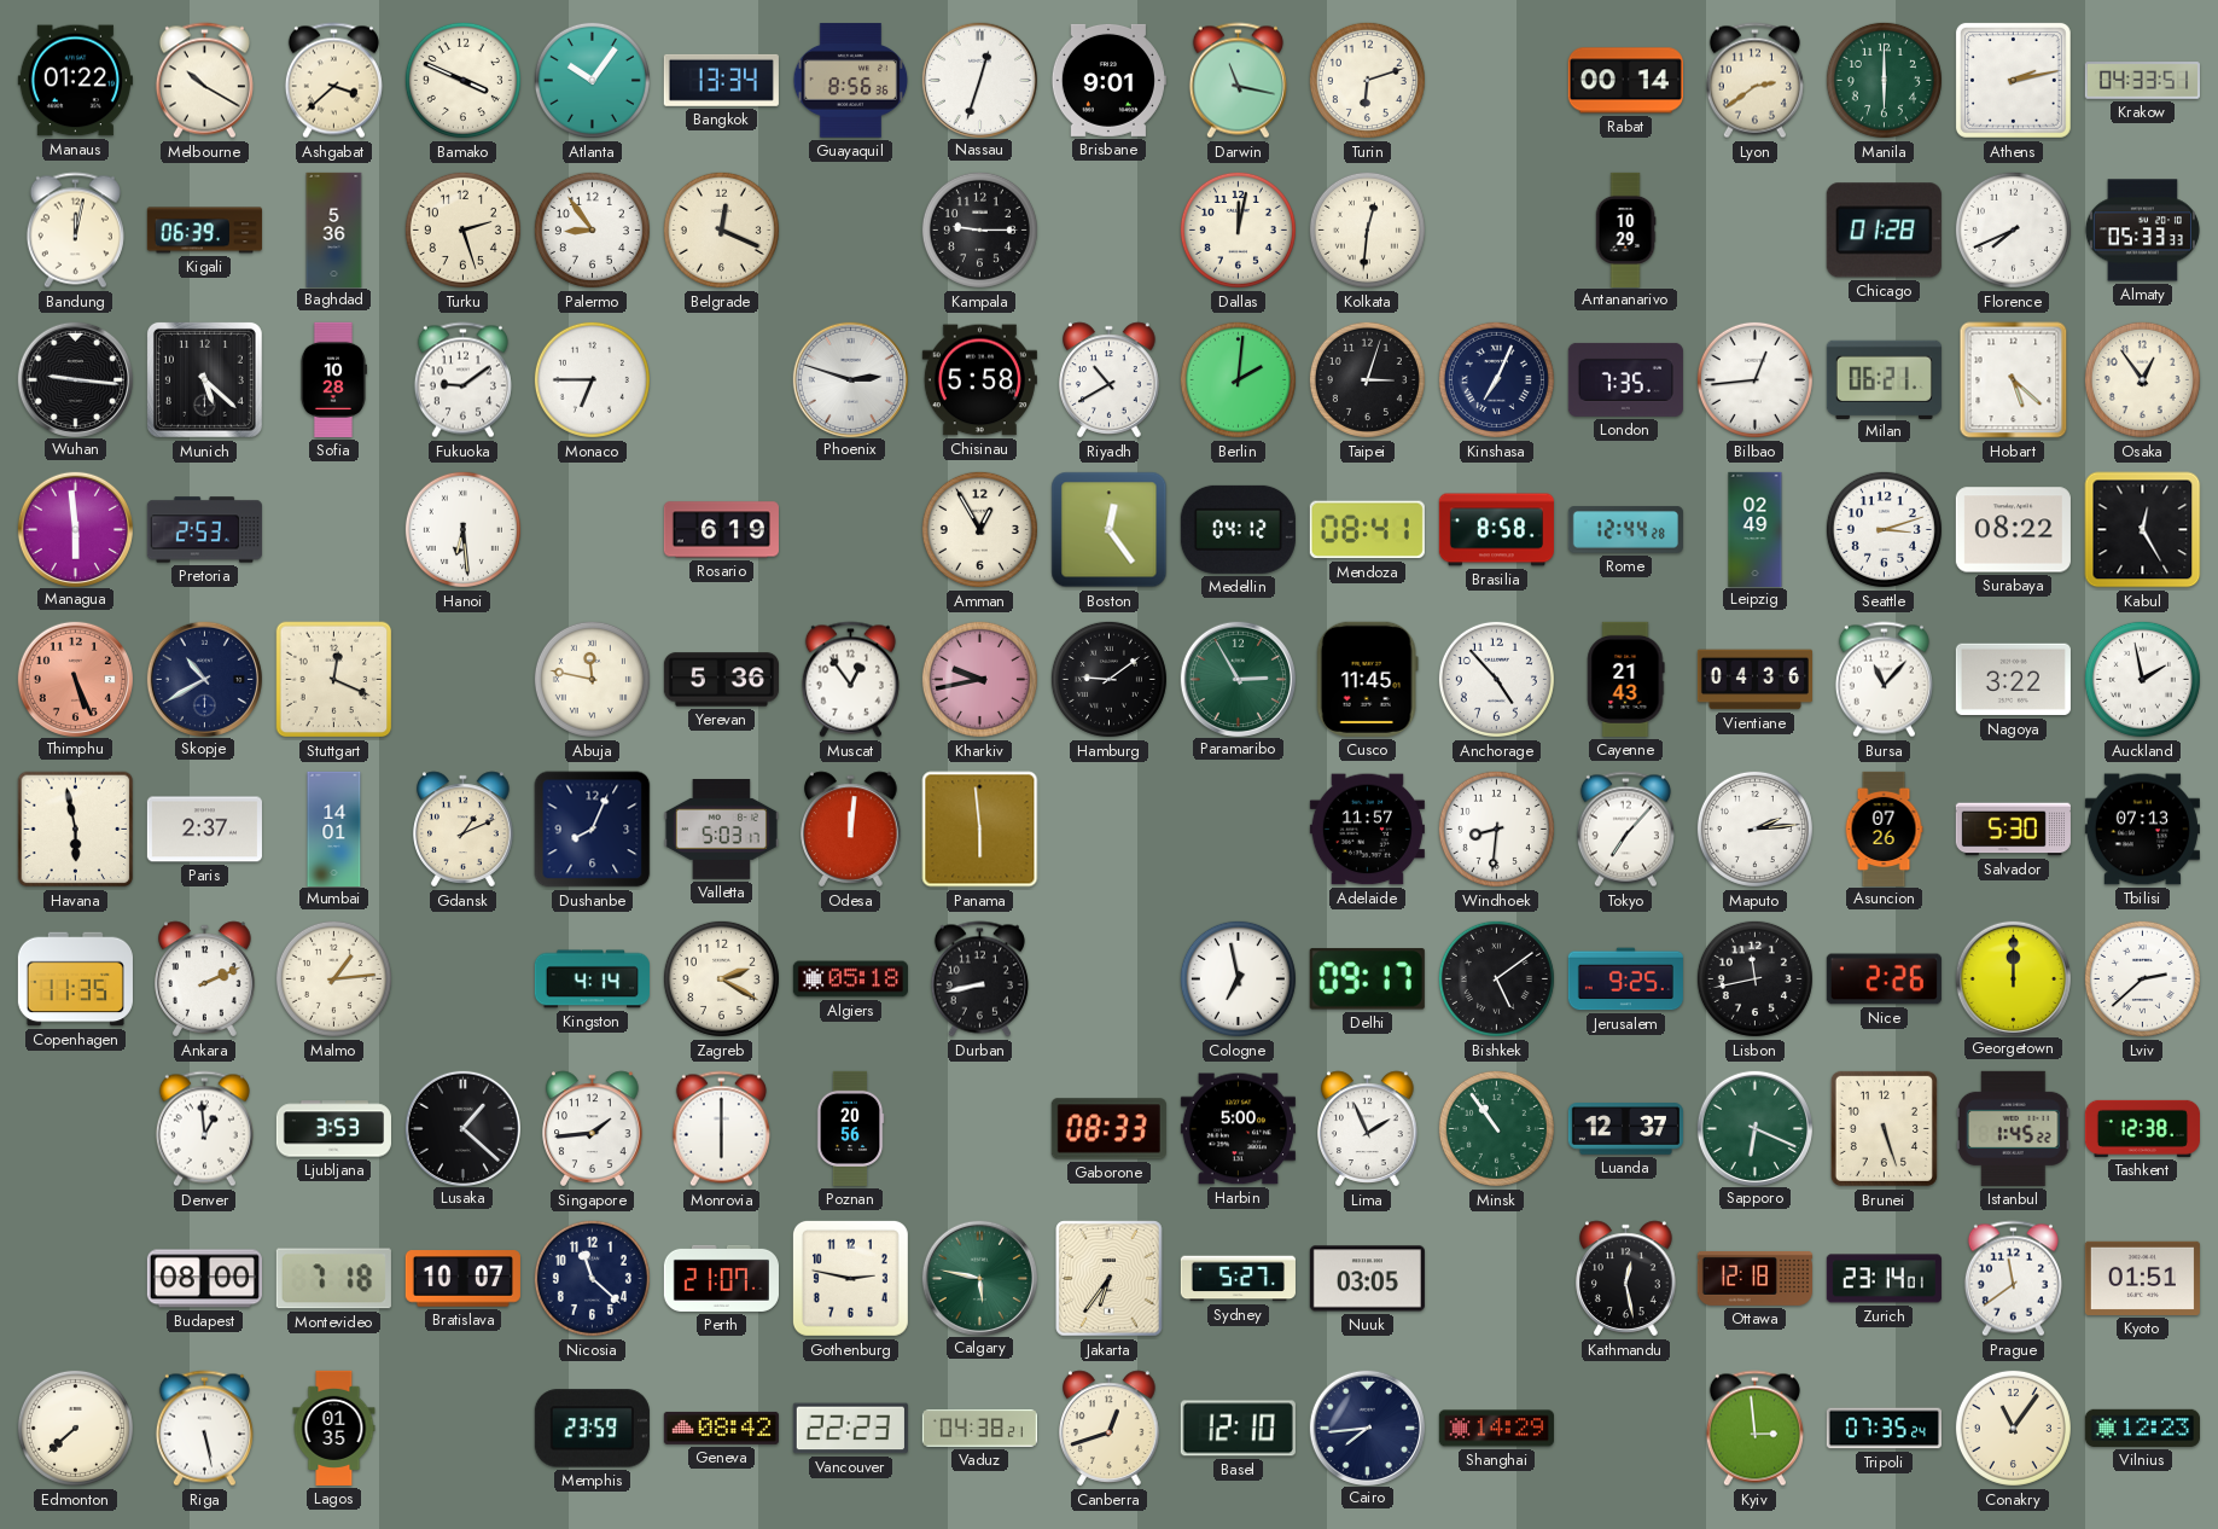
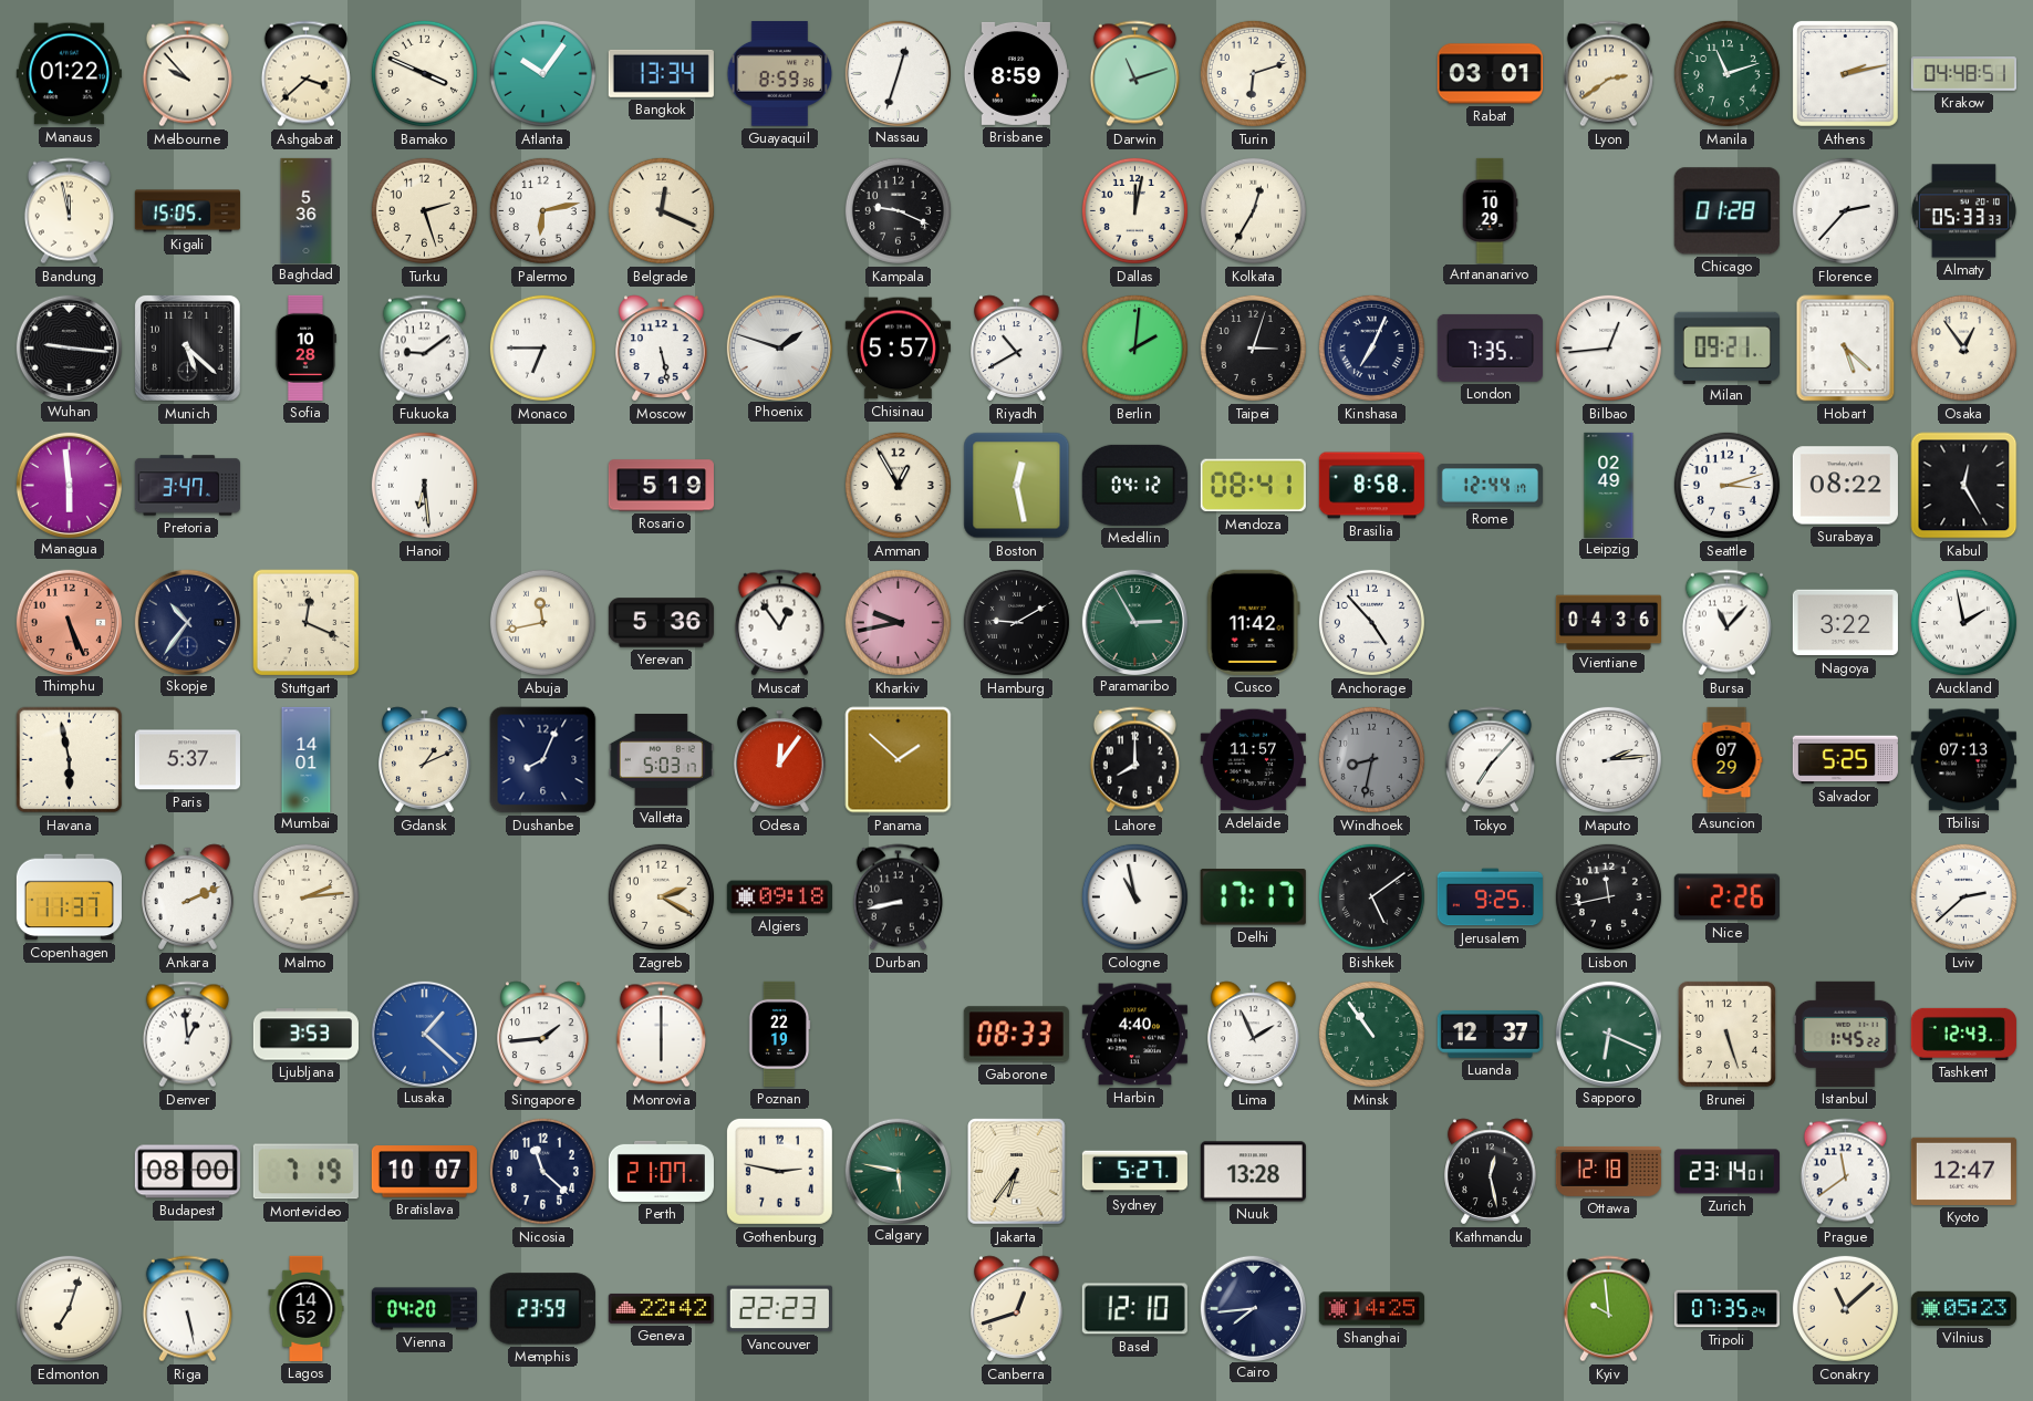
Melbourne: 10:20 -> 9:53 (187, 74)
Guayaquil: 8:56 -> 8:59 (780, 74)
Brisbane: 9:01 -> 8:59 (1016, 73)
Darwin: 11:17 -> 11:12 (1134, 74)
Rabat: 00:14 -> 03:01 (1490, 74)
Manila: 6:00 -> 11:12 (1726, 73)
Krakow: 04:33 -> 04:48 (1963, 74)
Bandung: 12:02 -> 11:58 (69, 211)
Kigali: 06:39 -> 15:05 (187, 211)
Palermo: 8:54 -> 6:13 (542, 210)
Kampala: 9:15 -> 9:19 (898, 210)
Kolkata: 12:31 -> 12:35 (1253, 210)
Florence: 7:41 -> 2:37 (1845, 210)
Moscow: none -> 5:28 (662, 349)
Phoenix: 2:48 -> 1:48 (779, 347)
Chisinau: 5:58 -> 5:57 (898, 349)
Milan: 06:21 -> 09:21 (1726, 347)
Pretoria: 2:53 -> 3:47 (187, 486)
Rosario: 6:19 -> 5:19 (661, 486)
Boston: 12:24 -> 12:28 (1017, 486)
Rome: 12:44:28 -> 12:44:17 (1490, 486)
Skopje: 10:40 -> 10:36 (187, 622)
Abuja: 11:47 -> 11:43 (542, 622)
Hamburg: 9:09 -> 9:10 (1016, 622)
Cusco: 11:45 -> 11:42 (1253, 622)
Cayenne: 21:43 -> none (1626, 679)
Paris: 2:37 -> 5:37 (187, 760)
Odesa: 12:01 -> 12:06 (780, 760)
Panama: 5:59 -> 1:52 (899, 760)
Lahore: none -> 8:00 (1134, 760)
Windhoek: 8:31 -> 8:32 (1371, 759)
Windhoek dial: white -> grey (1371, 759)
Asuncion: 07:26 -> 07:29 (1726, 759)
Salvador: 5:30 -> 5:25 (1845, 760)
Copenhagen: 11:35 -> 11:37 (69, 897)
Malmo: 1:14 -> 2:14 (305, 896)
Kingston: 4:14 -> none (592, 979)
Algiers: 05:18 -> 09:18 (779, 897)
Cologne: 6:58 -> 10:58 (1134, 896)
Delhi: 09:17 -> 17:17 (1253, 897)
Georgetown: 12:00 -> none (2013, 978)
Lusaka dial: black -> blue (424, 1034)
Poznan: 20:56 -> 22:19 (779, 1034)
Harbin: 5:00 -> 4:40 (1134, 1035)
Tashkent: 12:38 -> 12:43 (1963, 1034)
Montevideo: 7:18 -> 7:19 (305, 1172)
Nuuk: 03:05 -> 13:28 (1253, 1172)
Kyoto: 01:51 -> 12:47 (1963, 1171)
Edmonton: 7:38 -> 7:03 (69, 1308)
Lagos: 01:35 -> 14:52 (307, 1308)
Vienna: none -> 04:20 (424, 1309)
Geneva: 08:42 -> 22:42 (661, 1308)
Vaduz: 04:38 -> none (979, 1428)
Shanghai: 14:29 -> 14:25 (1371, 1309)
Kyiv: 2:59 -> 9:59 (1608, 1309)
Conakry: 11:06 -> 11:08 (1845, 1308)
Vilnius: 12:23 -> 05:23 (1963, 1308)
